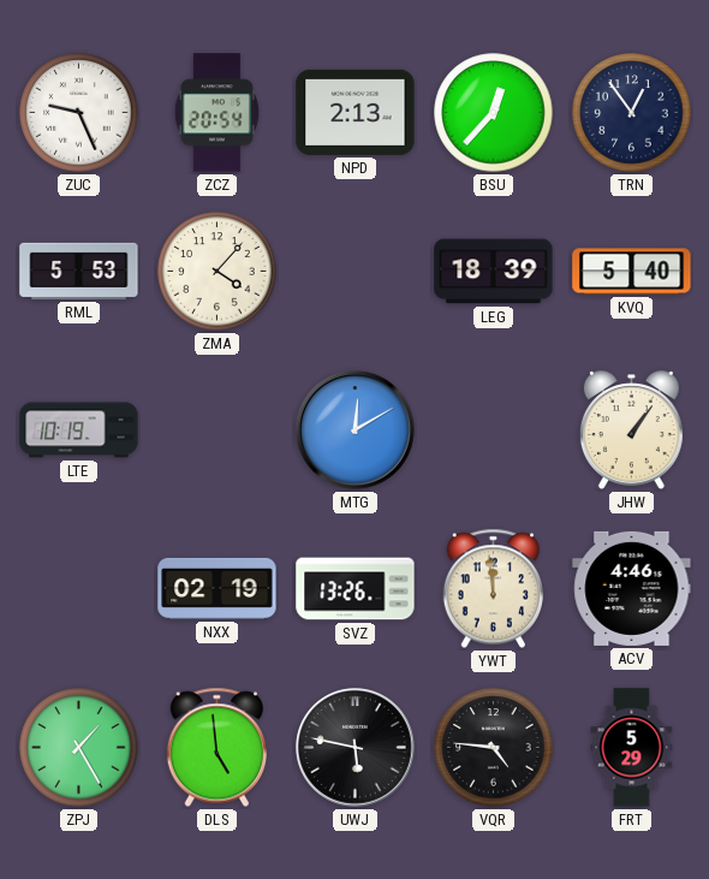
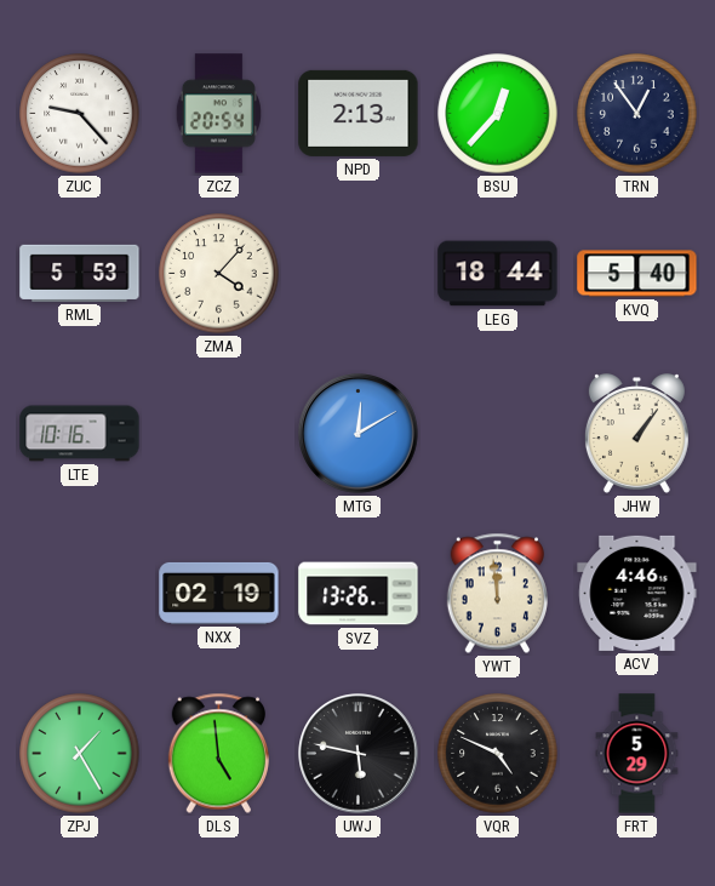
ZUC: 9:26 -> 9:23 (80, 114)
LEG: 18:39 -> 18:44 (498, 274)
LTE: 10:19 -> 10:16 (80, 434)
VQR: 4:46 -> 4:49 (498, 754)
